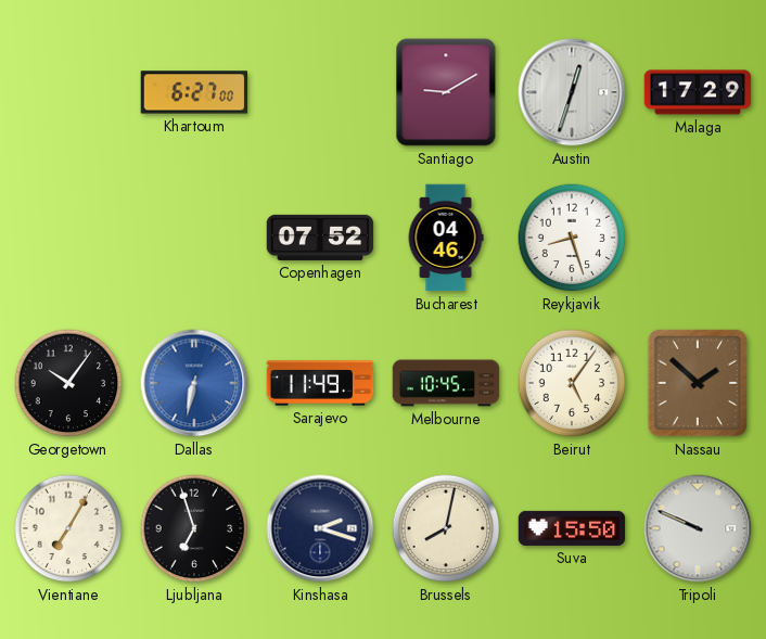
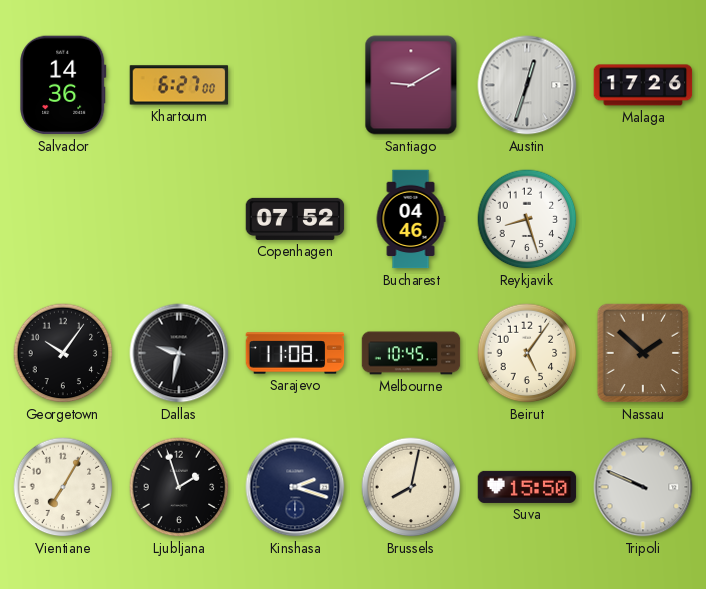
Salvador: none -> 14:36 (63, 85)
Malaga: 17:29 -> 17:26 (643, 85)
Dallas: 6:32 -> 9:32 (179, 353)
Dallas dial: blue -> black (179, 353)
Sarajevo: 11:49 -> 11:08 (295, 353)
Ljubljana: 6:57 -> 1:57 (179, 487)
